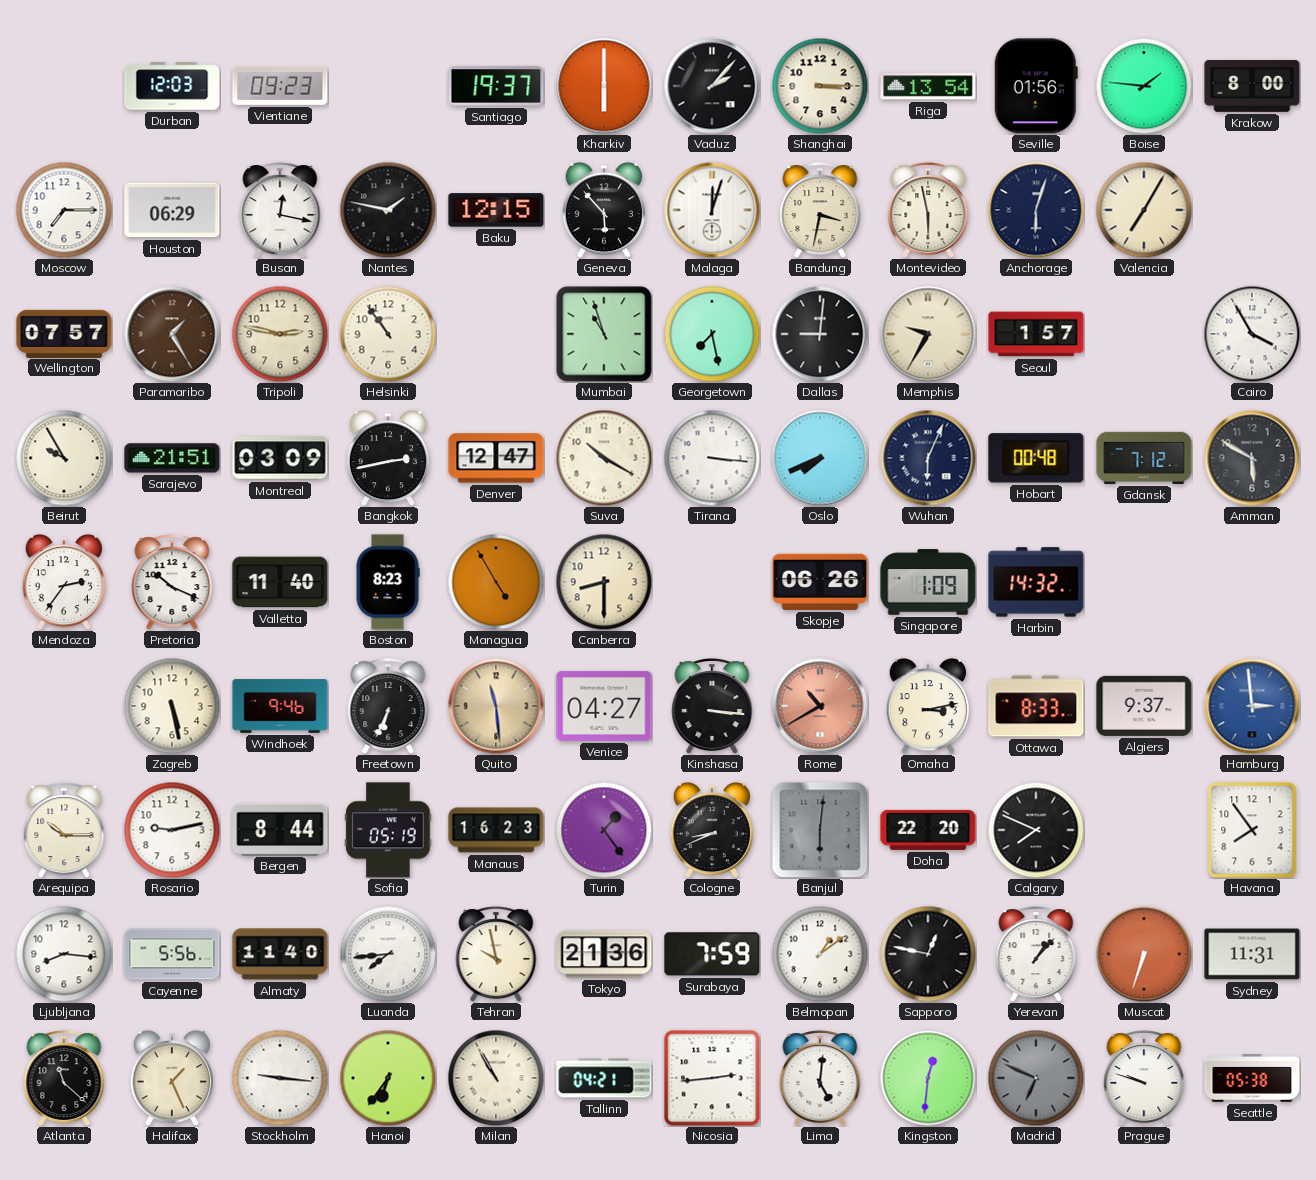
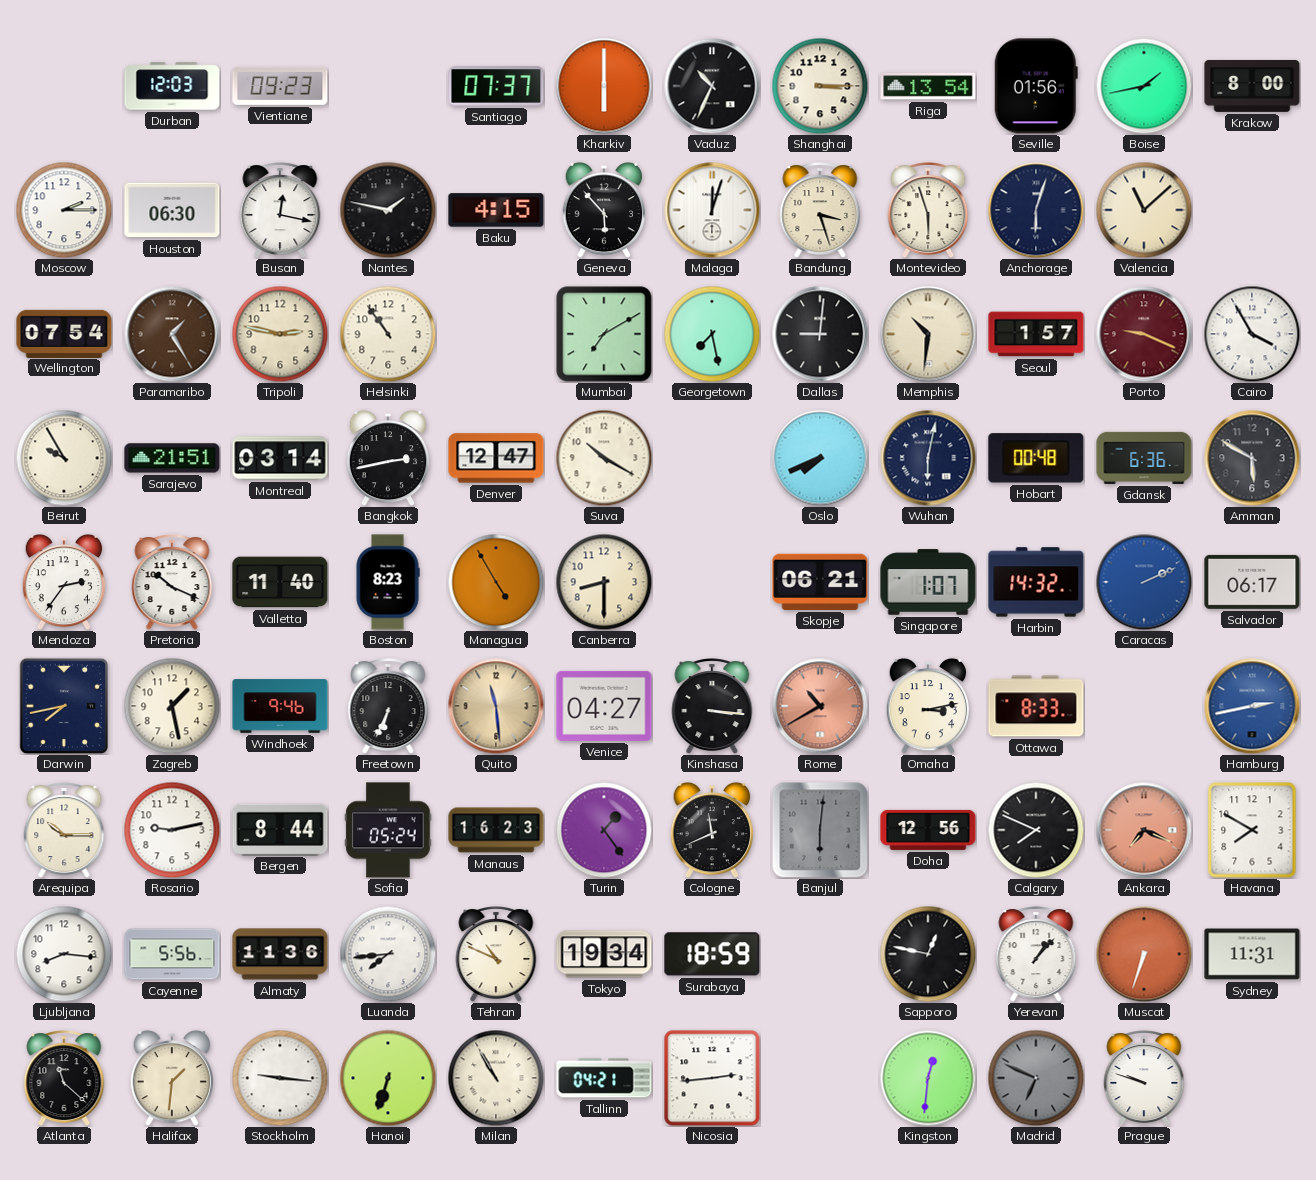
Santiago: 19:37 -> 07:37 (496, 86)
Vaduz: 2:07 -> 10:34 (712, 86)
Boise: 1:46 -> 1:43 (1144, 86)
Moscow: 7:15 -> 2:15 (64, 210)
Houston: 06:29 -> 06:30 (172, 210)
Baku: 12:15 -> 4:15 (496, 210)
Bandung: 3:32 -> 3:27 (820, 210)
Montevideo: 5:58 -> 5:57 (928, 210)
Valencia: 7:05 -> 11:08 (1144, 210)
Wellington: 07:57 -> 07:54 (64, 333)
Mumbai: 10:57 -> 7:10 (604, 334)
Memphis: 9:35 -> 10:31 (928, 334)
Porto: none -> 9:19 (1144, 334)
Montreal: 03:09 -> 03:14 (280, 458)
Tirana: 3:16 -> none (712, 458)
Wuhan: 6:04 -> 6:02 (928, 458)
Gdansk: 7:12 -> 6:36 (1144, 458)
Skopje: 06:26 -> 06:21 (820, 582)
Singapore: 1:09 -> 1:07 (928, 582)
Caracas: none -> 2:11 (1144, 582)
Salvador: none -> 06:17 (1252, 582)
Darwin: none -> 7:43 (64, 706)
Zagreb: 5:28 -> 1:28 (172, 706)
Algiers: 9:37 -> none (1144, 706)
Hamburg: 2:59 -> 2:43 (1252, 706)
Sofia: 05:19 -> 05:24 (388, 830)
Cologne: 8:41 -> 11:41 (712, 830)
Doha: 22:20 -> 12:56 (928, 830)
Ankara: none -> 7:19 (1144, 830)
Havana: 7:54 -> 7:50 (1252, 830)
Almaty: 11:40 -> 11:36 (280, 954)
Tehran: 9:58 -> 10:49 (496, 954)
Tokyo: 21:36 -> 19:34 (604, 954)
Surabaya: 7:59 -> 18:59 (712, 954)
Belmopan: 1:09 -> none (820, 954)
Halifax: 1:26 -> 1:31 (172, 1078)
Hanoi: 6:36 -> 6:33 (388, 1078)
Lima: 5:01 -> none (820, 1078)
Seattle: 05:38 -> none (1252, 1078)
